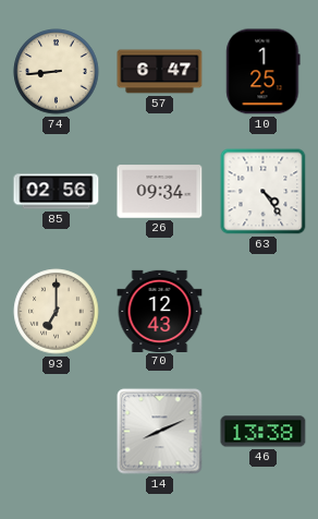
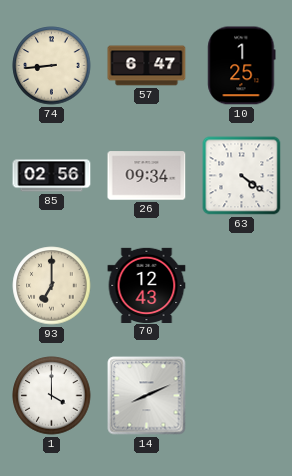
63: 4:24 -> 4:21 (242, 176)
1: none -> 4:00 (52, 396)
46: 13:38 -> none (264, 432)
